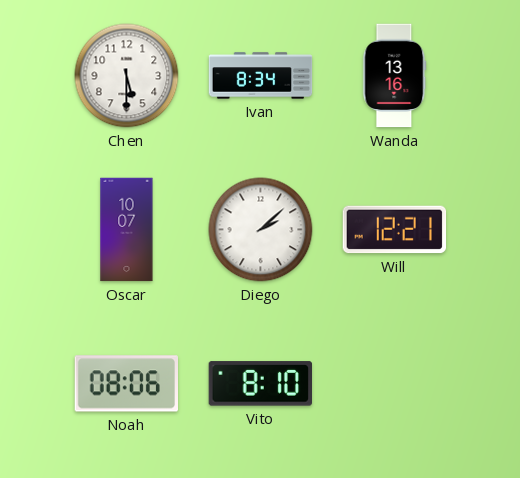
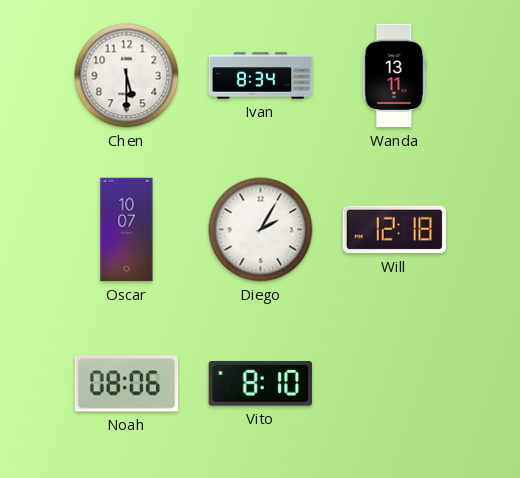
Wanda: 13:16 -> 13:11 (395, 76)
Diego: 2:08 -> 2:05 (261, 230)
Will: 12:21 -> 12:18 (395, 230)
